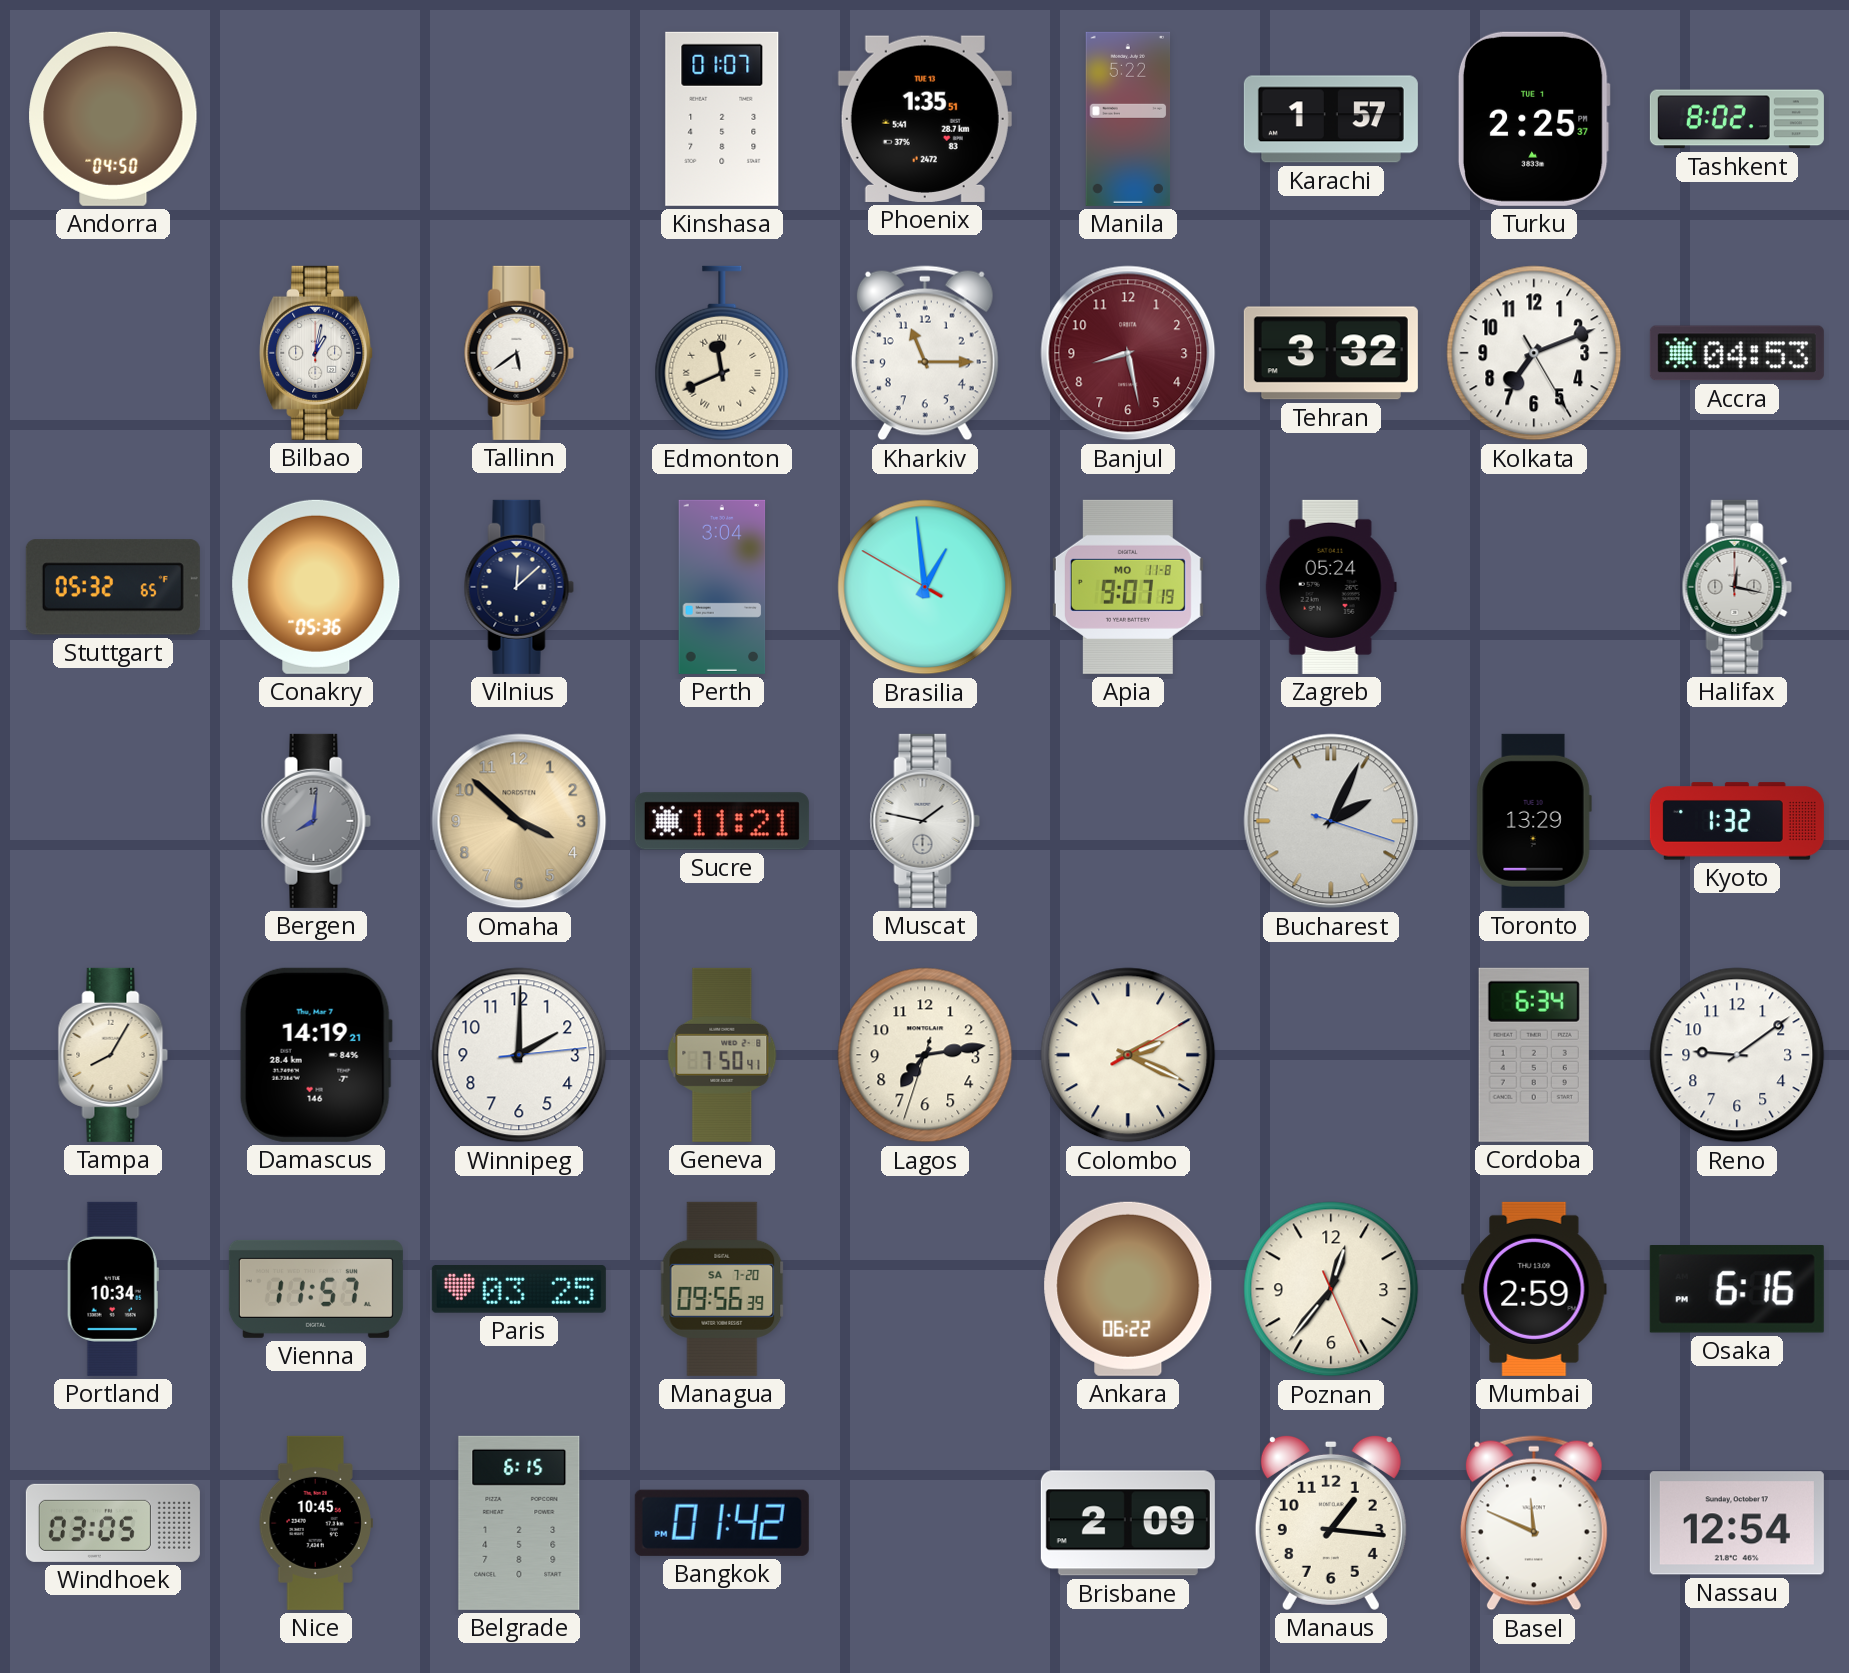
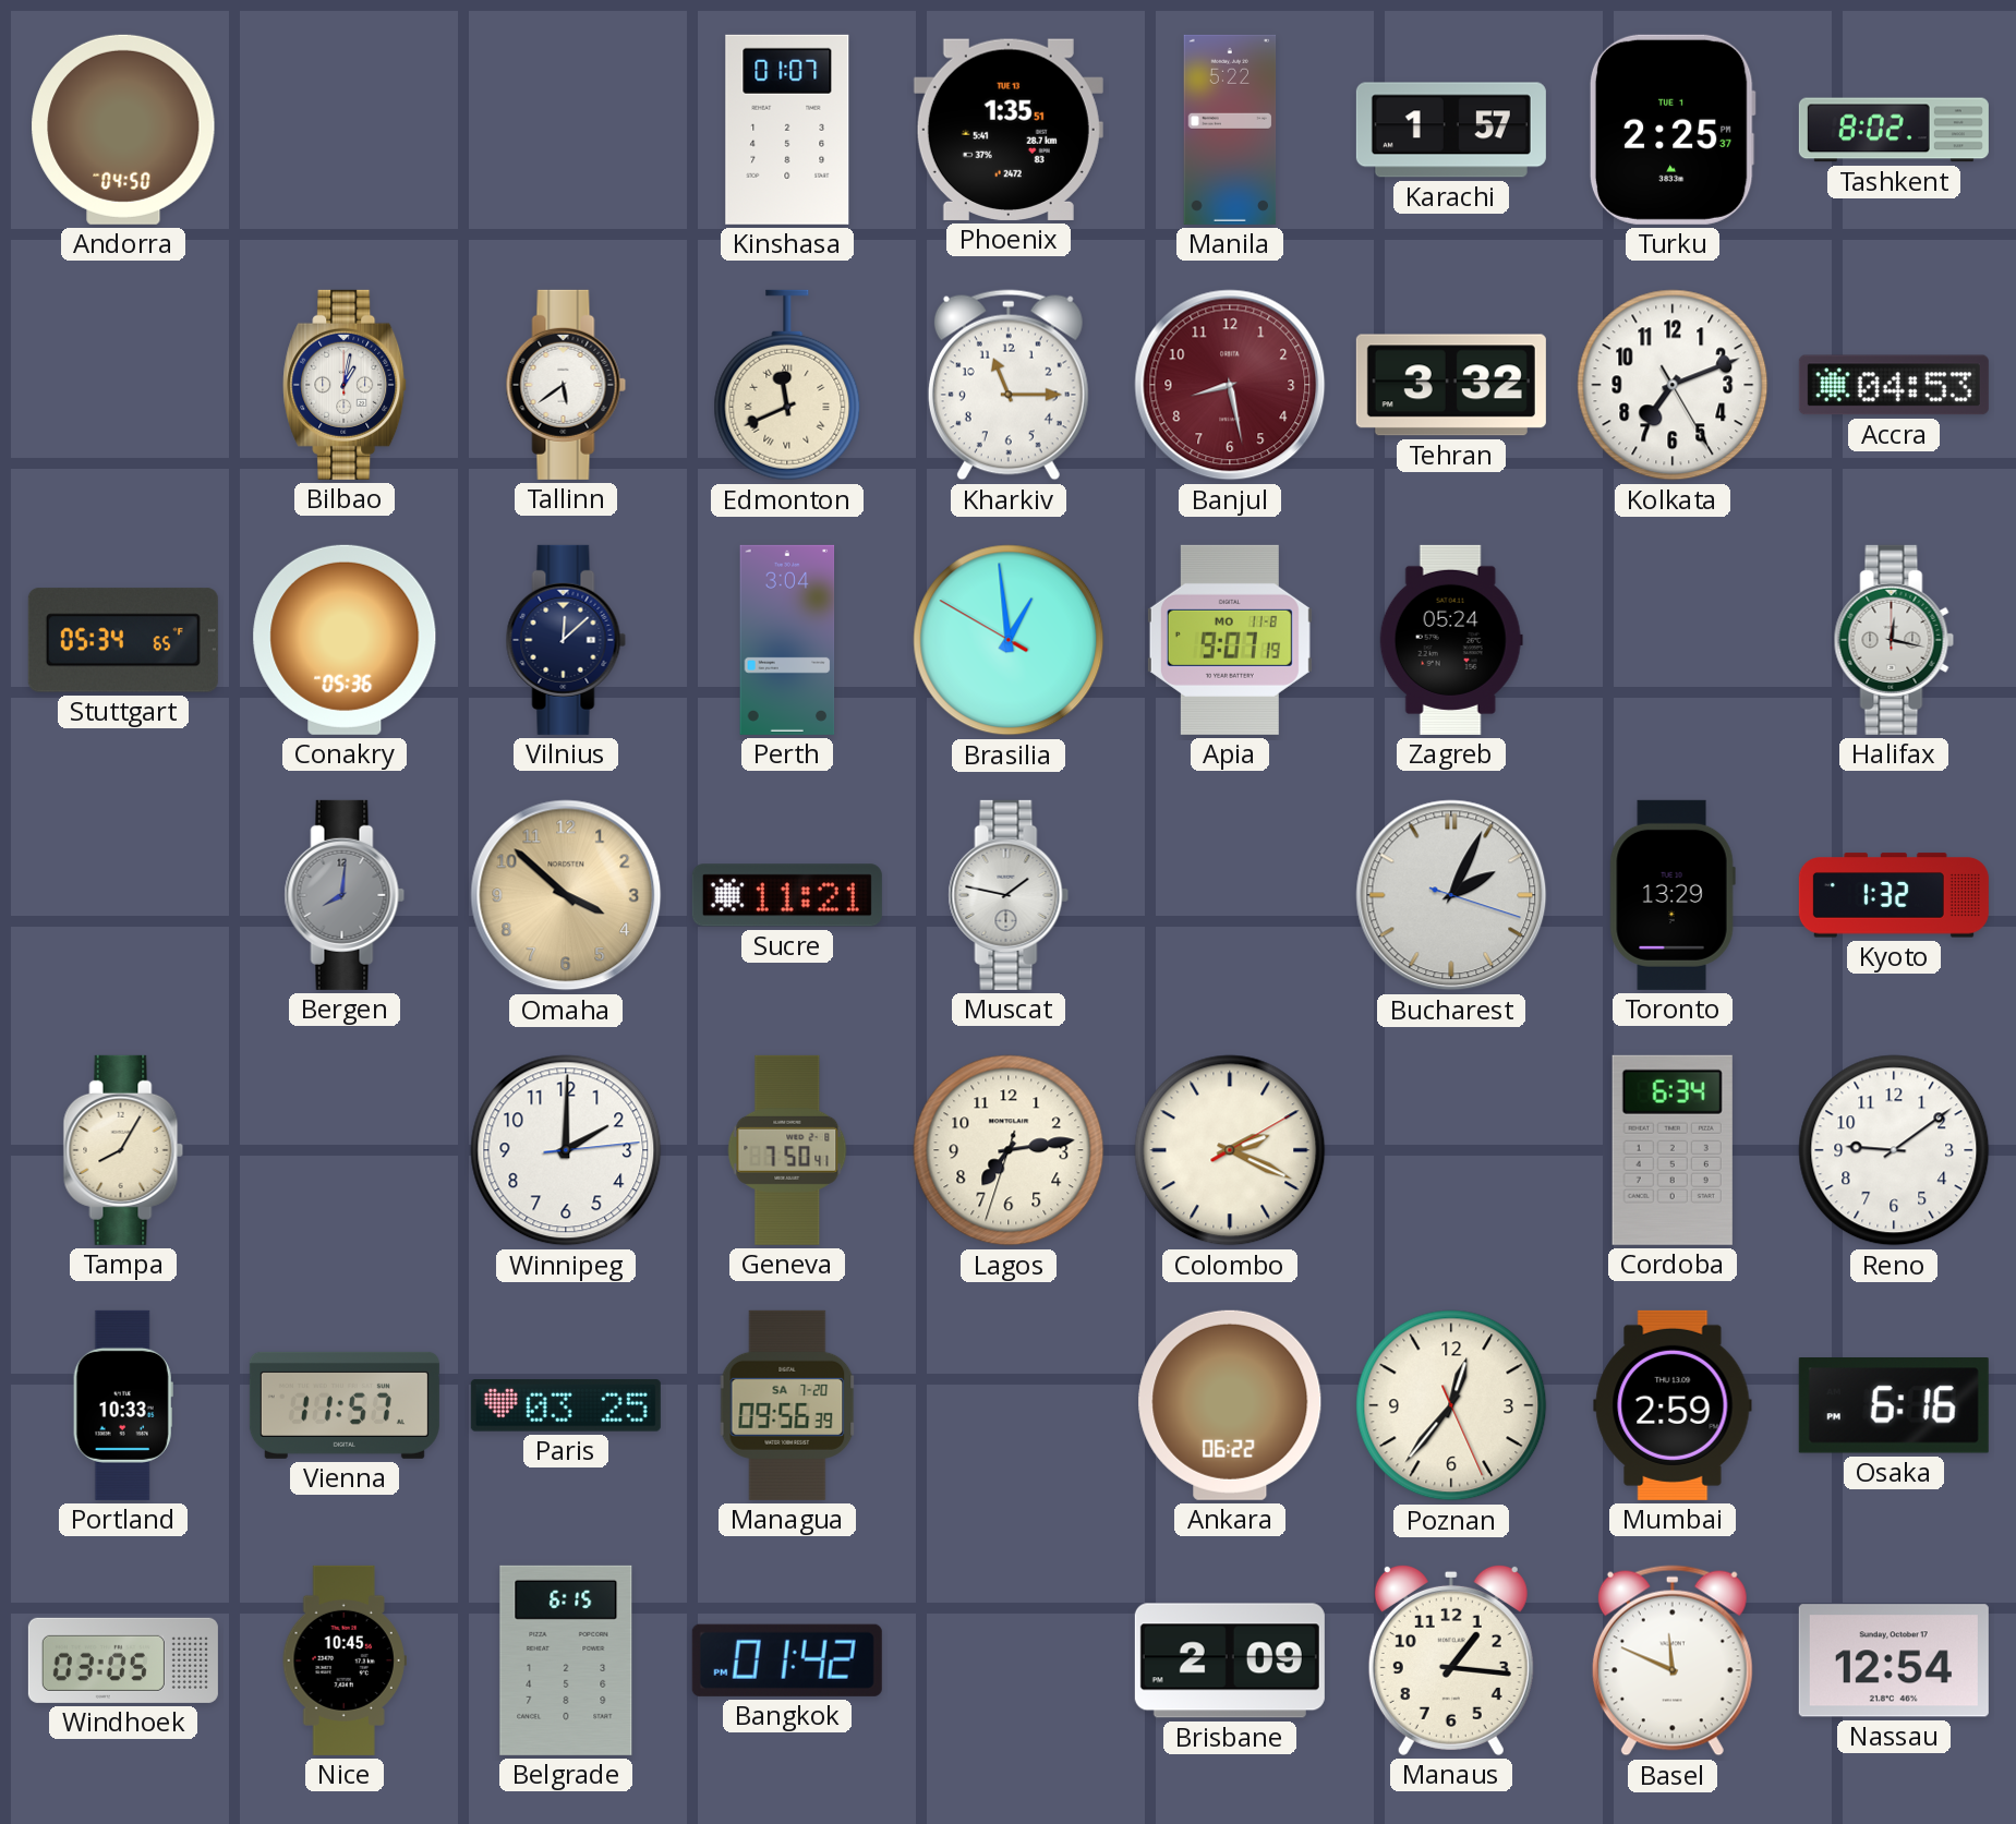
Stuttgart: 05:32 -> 05:34 (123, 640)
Damascus: 14:19 -> none (316, 1055)
Portland: 10:34 -> 10:33 (123, 1405)
